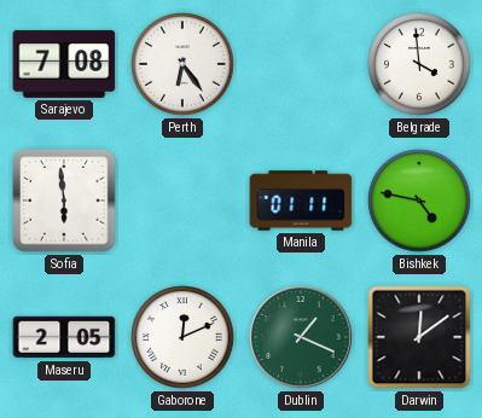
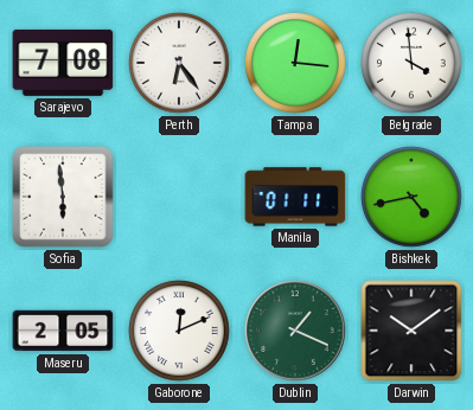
Tampa: none -> 12:16 (295, 63)
Bishkek: 4:47 -> 4:43 (411, 197)
Darwin: 12:09 -> 10:09 (411, 331)
